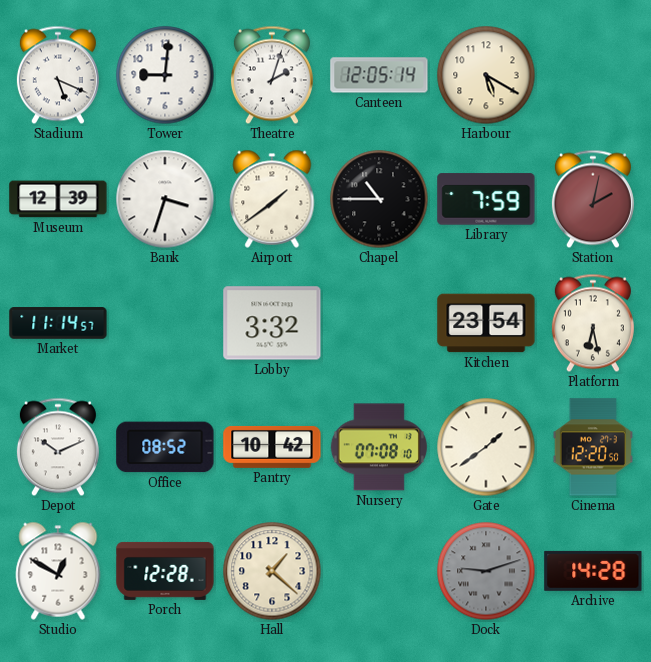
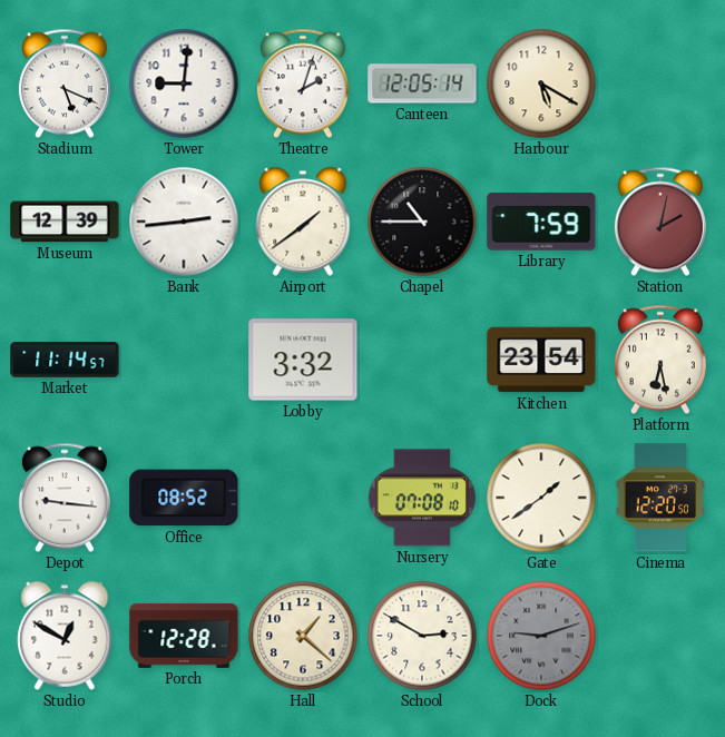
Bank: 3:33 -> 2:44 (184, 222)
Depot: 10:11 -> 9:16 (65, 498)
Pantry: 10:42 -> none (272, 447)
School: none -> 2:50 (422, 636)
Archive: 14:28 -> none (593, 571)
